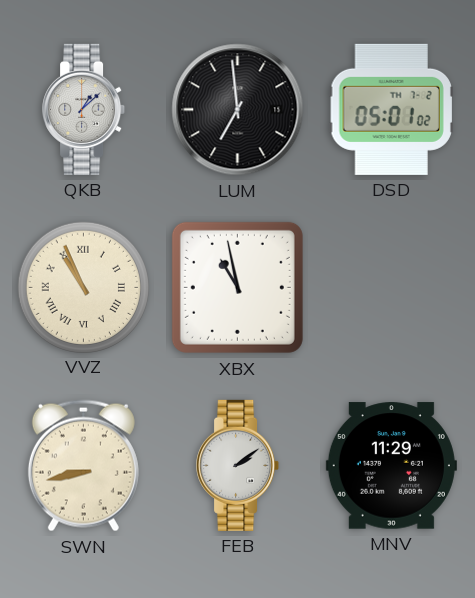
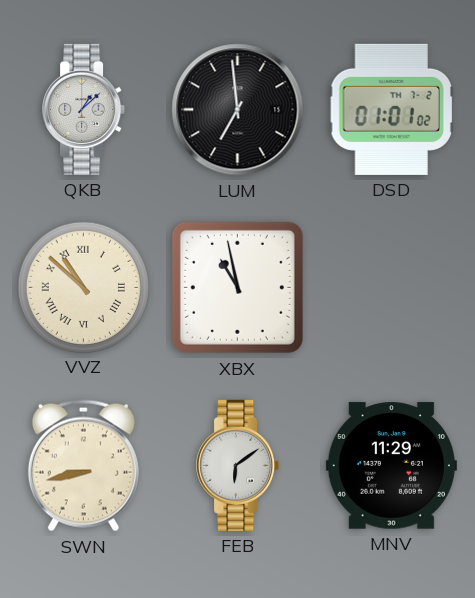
DSD: 05:01 -> 01:01 (391, 109)
VVZ: 10:56 -> 10:52 (83, 287)
FEB: 2:09 -> 6:09 (238, 465)
